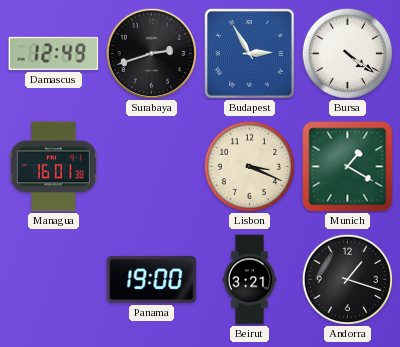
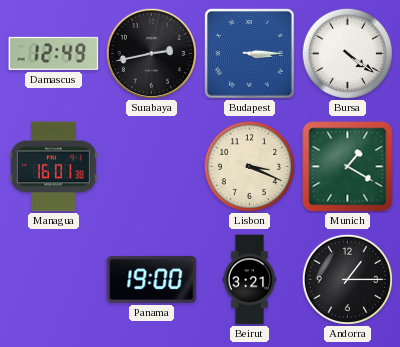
Surabaya: 2:42 -> 2:43 (151, 53)
Budapest: 2:55 -> 3:15 (250, 54)
Andorra: 1:18 -> 1:15 (347, 279)
